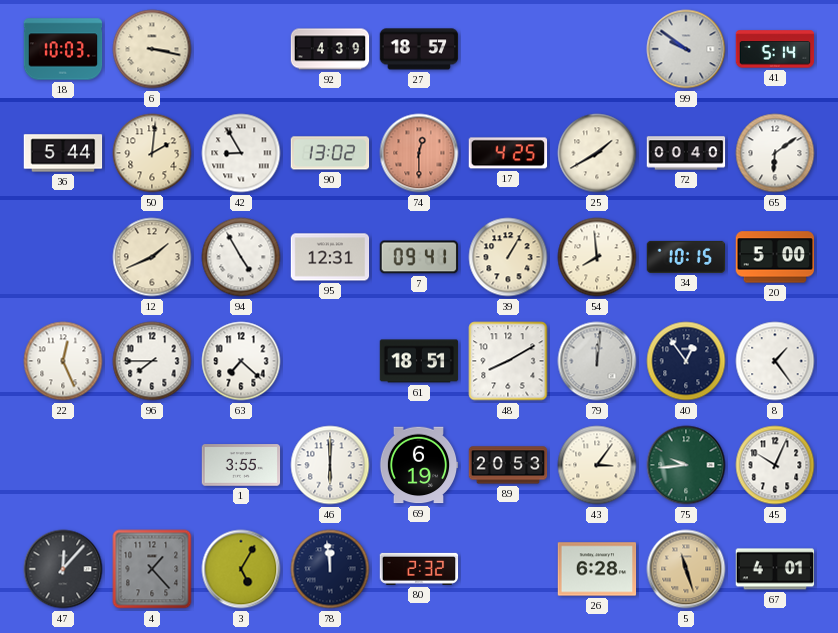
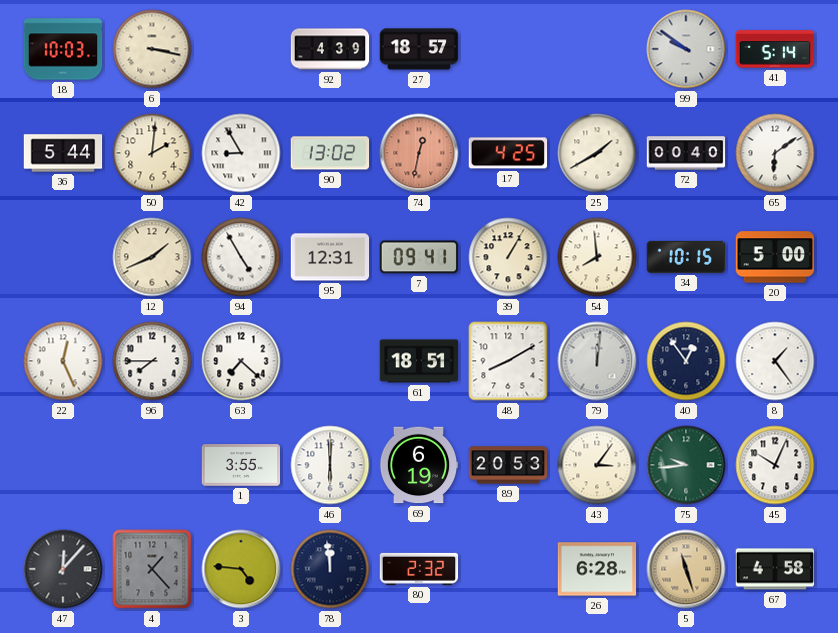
74: 12:30 -> 12:32 (419, 153)
3: 5:05 -> 4:46 (241, 569)
67: 4:01 -> 4:58 (775, 569)
